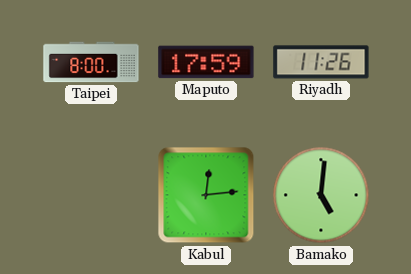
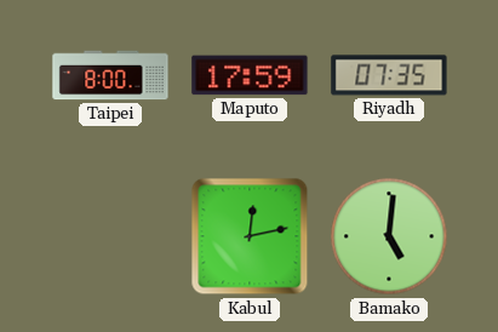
Riyadh: 11:26 -> 07:35 (389, 75)
Kabul: 12:14 -> 12:13 (250, 236)
